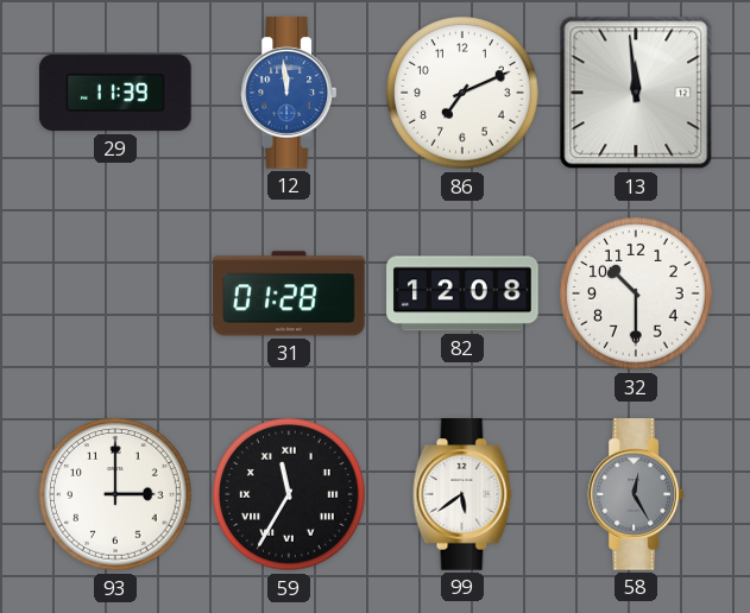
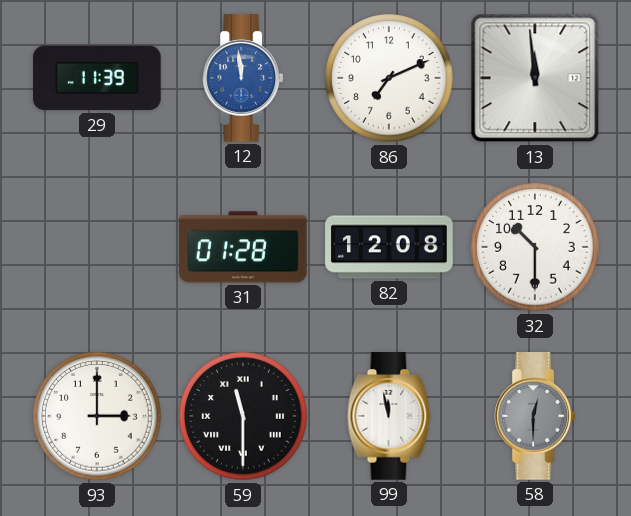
59: 11:35 -> 11:30 (243, 416)
99: 5:39 -> 11:58 (389, 416)
58: 12:25 -> 12:30 (535, 416)
